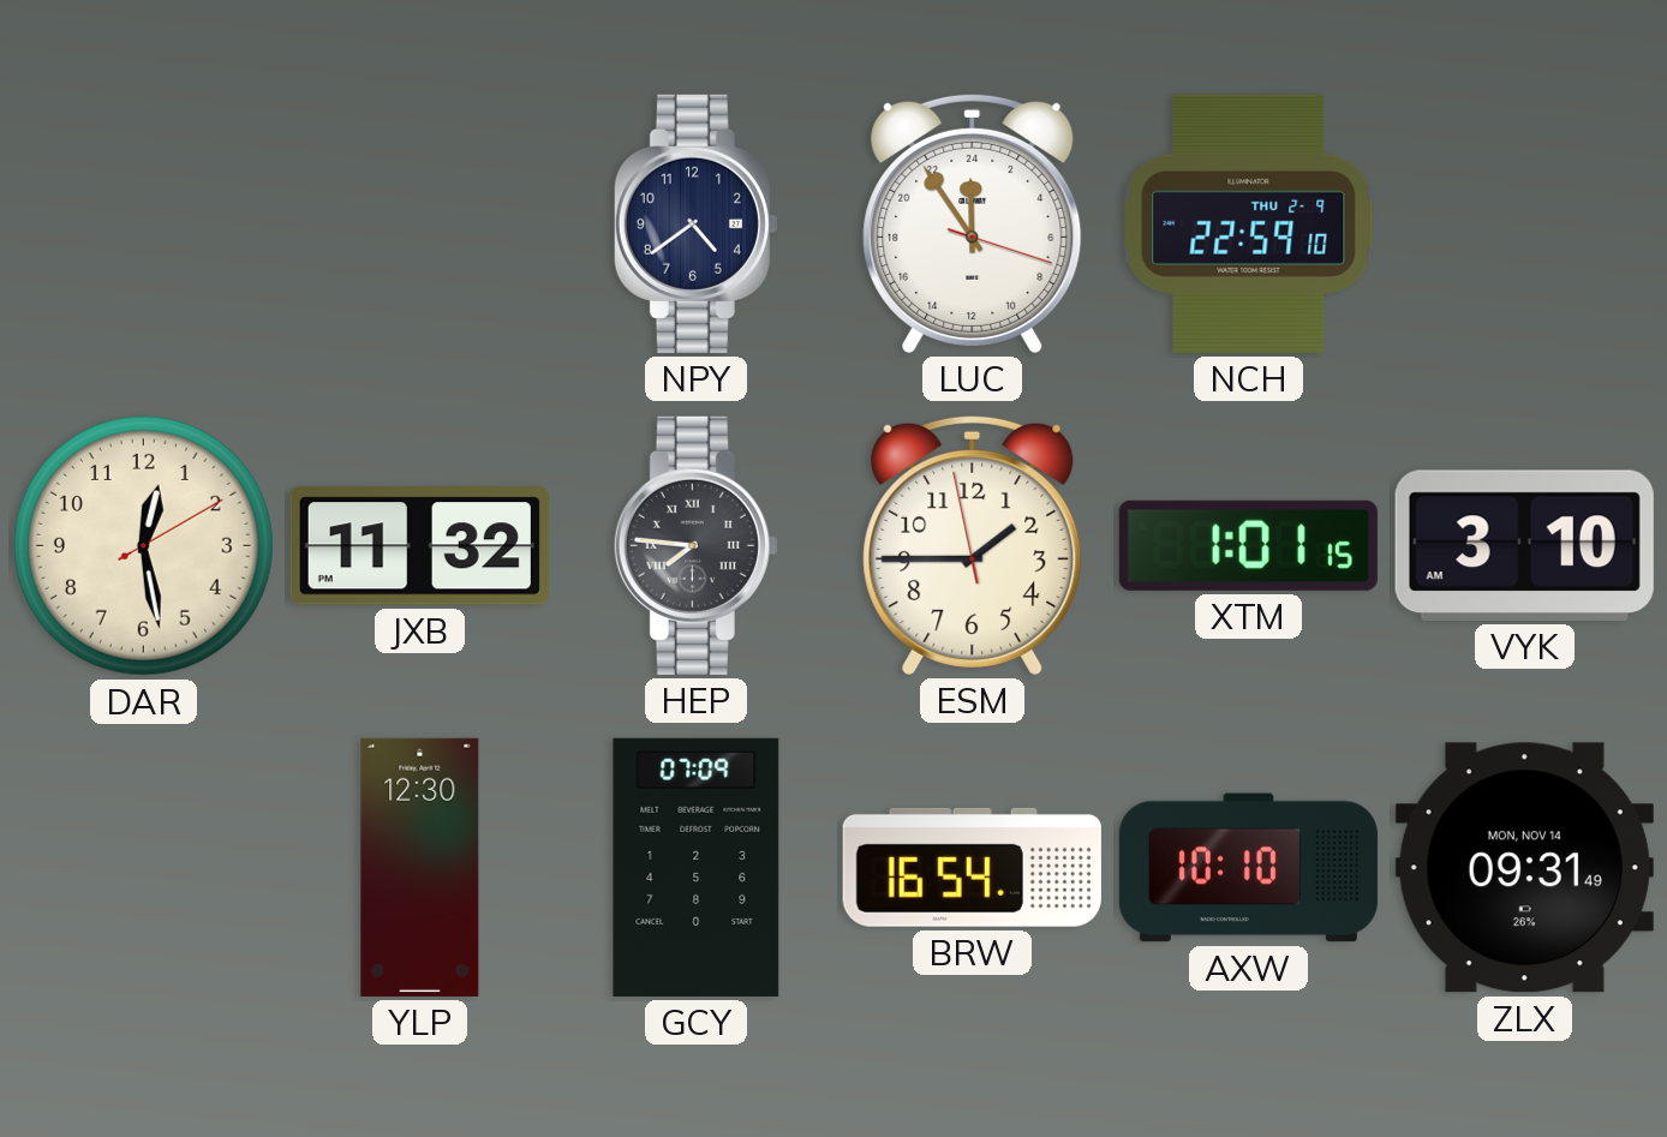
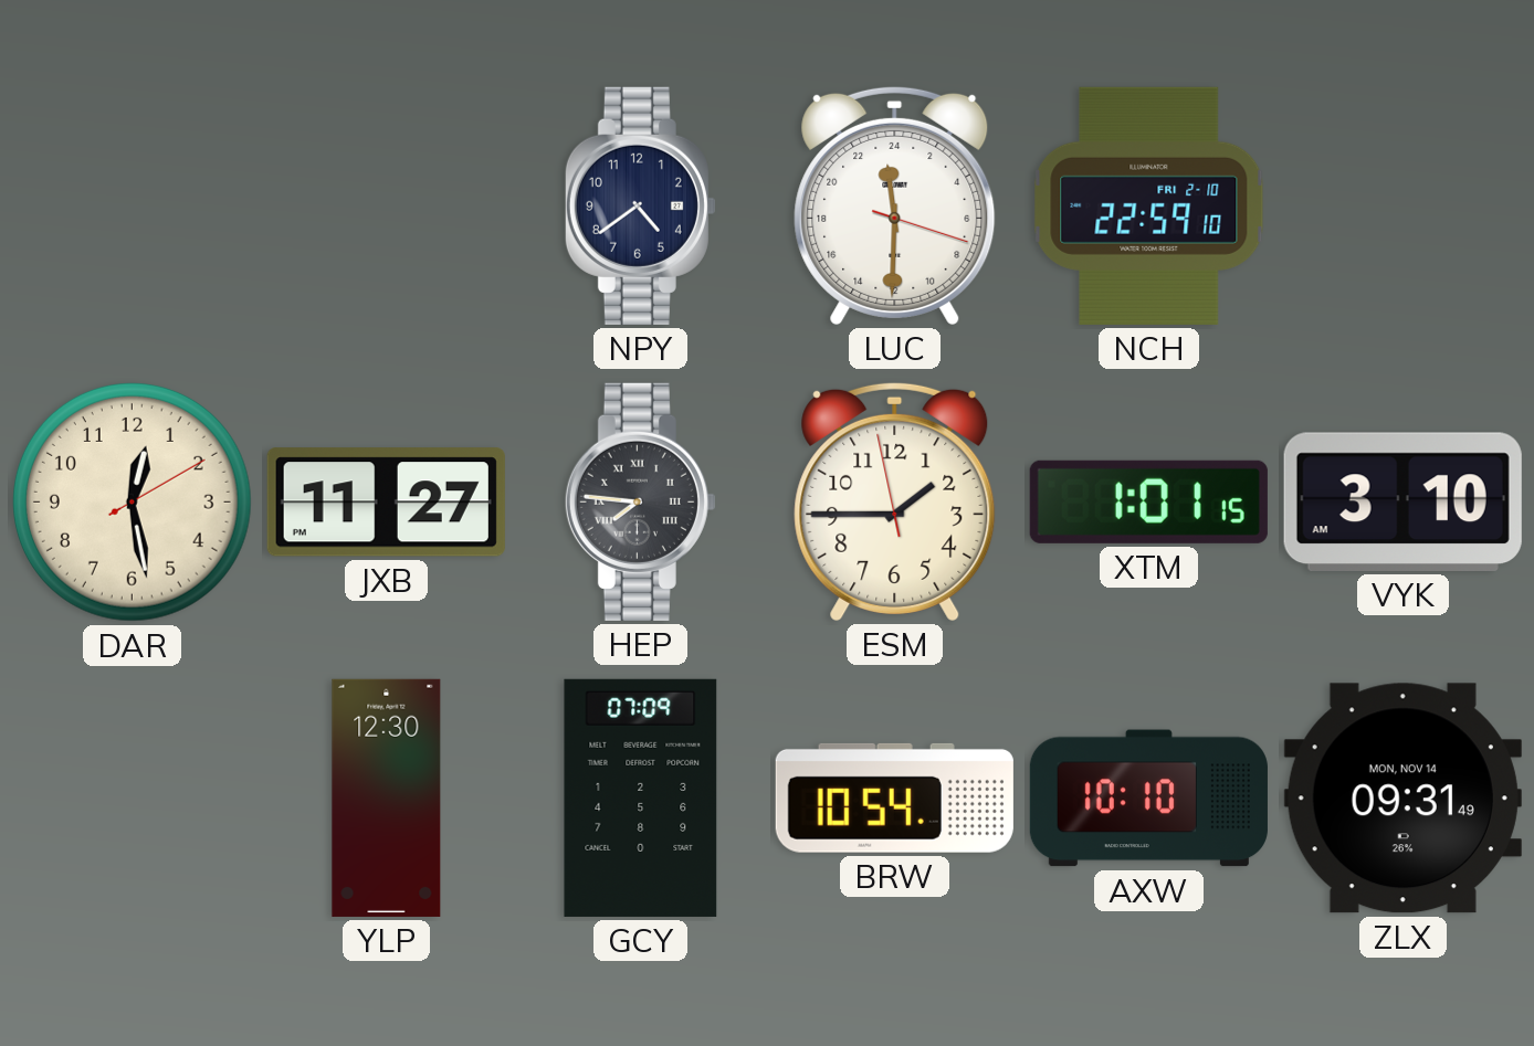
LUC: 23:54 -> 23:30 (895, 205)
NCH date: THU 2-9 -> FRI 2-10 (1149, 205)
JXB: 11:32 -> 11:27 (386, 503)
BRW: 16:54 -> 10:54 (894, 797)
